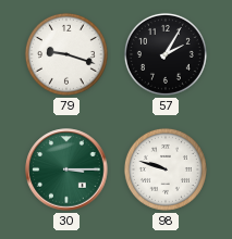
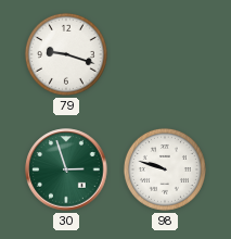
57: 2:05 -> none (166, 54)
30: 3:15 -> 2:57 (66, 169)
